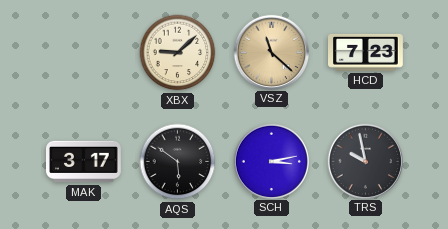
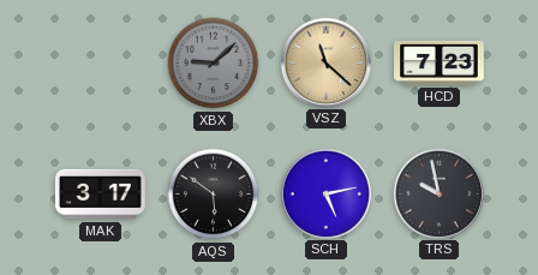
XBX dial: cream -> grey (214, 64)
SCH: 3:13 -> 5:13 (325, 193)
